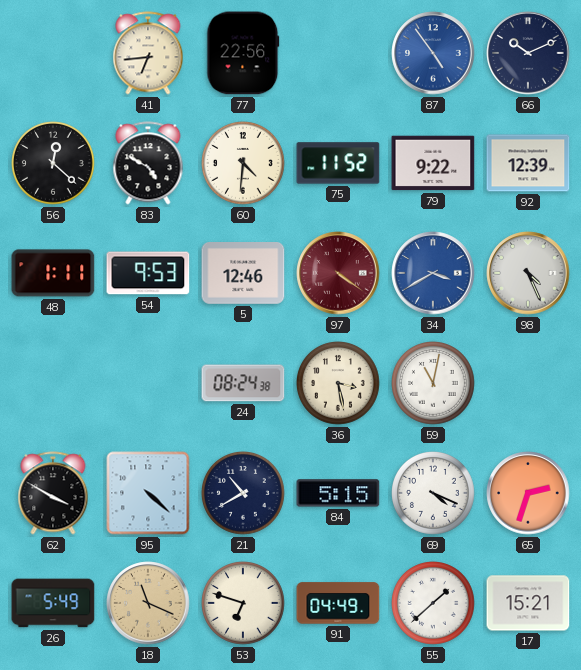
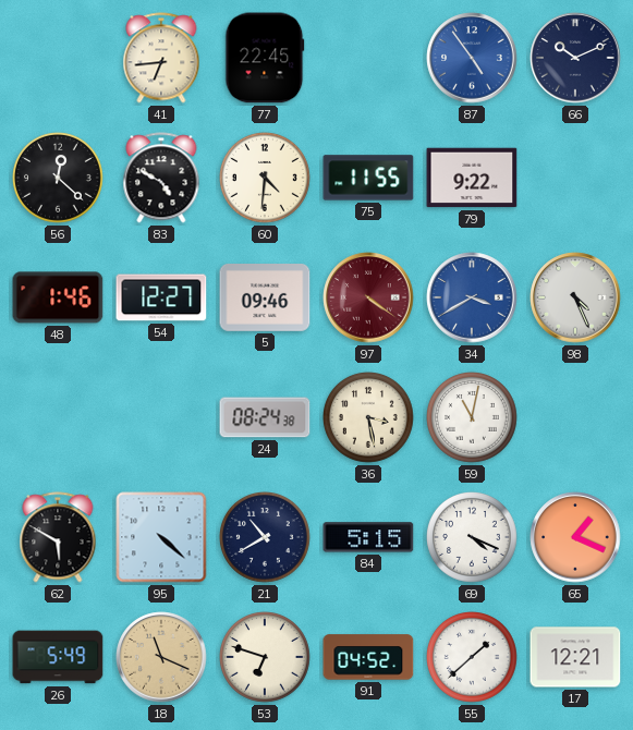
77: 22:56 -> 22:45 (265, 58)
75: 11:52 -> 11:55 (368, 178)
92: 12:39 -> none (528, 163)
48: 1:11 -> 1:46 (58, 297)
54: 9:53 -> 12:27 (161, 297)
5: 12:46 -> 09:46 (265, 299)
62: 3:50 -> 5:50 (58, 537)
65: 2:33 -> 1:19 (575, 537)
91: 04:49 -> 04:52 (368, 657)
17: 15:21 -> 12:21 (575, 657)
